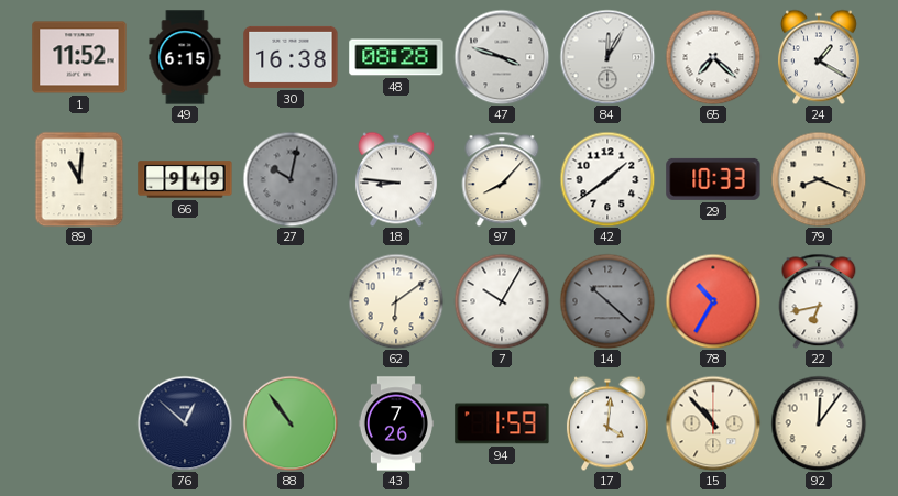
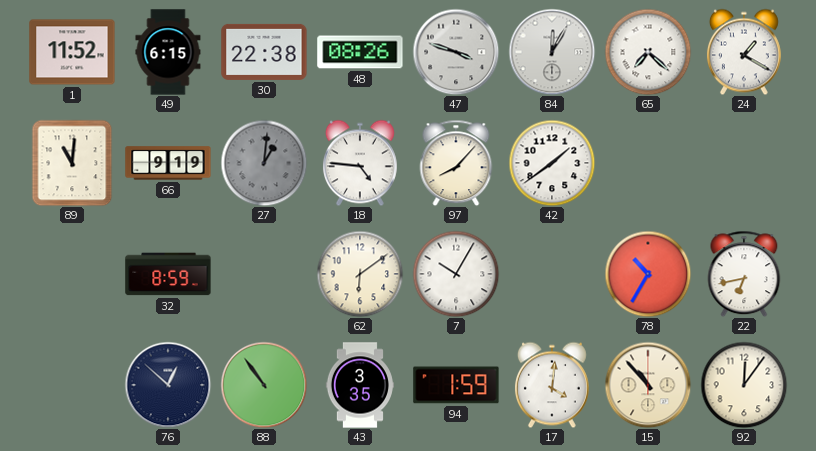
30: 16:38 -> 22:38 (264, 52)
48: 08:28 -> 08:26 (360, 52)
66: 9:49 -> 9:19 (168, 163)
27: 10:02 -> 1:01 (264, 163)
18: 8:46 -> 4:46 (360, 163)
29: 10:33 -> none (713, 179)
79: 8:19 -> none (819, 179)
32: none -> 8:59 (168, 274)
14: 10:22 -> none (607, 301)
43: 7:26 -> 3:35 (359, 385)
